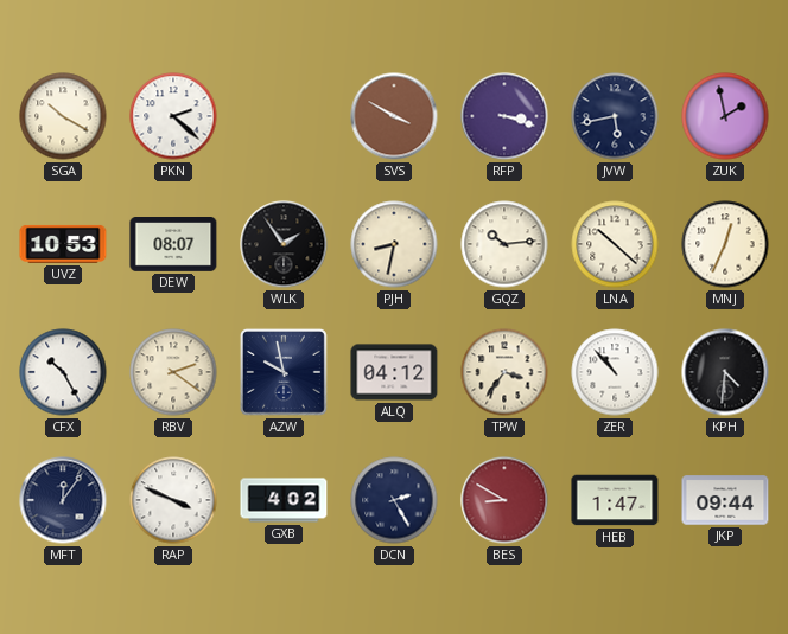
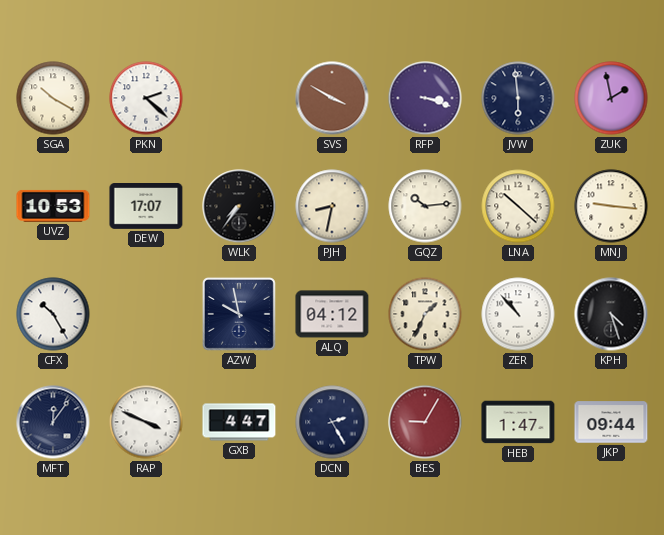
JVW: 5:43 -> 5:59 (518, 98)
DEW: 08:07 -> 17:07 (146, 207)
WLK: 1:54 -> 7:36 (239, 206)
MNJ: 12:34 -> 9:16 (611, 206)
RBV: 2:21 -> none (173, 372)
TPW: 3:36 -> 1:34 (425, 314)
KPH: 4:31 -> 4:27 (611, 314)
GXB: 4:02 -> 4:47 (239, 422)
BES: 8:50 -> 9:05 (425, 422)
